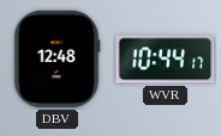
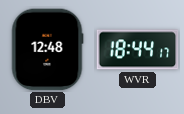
WVR: 10:44 -> 18:44 (138, 50)
